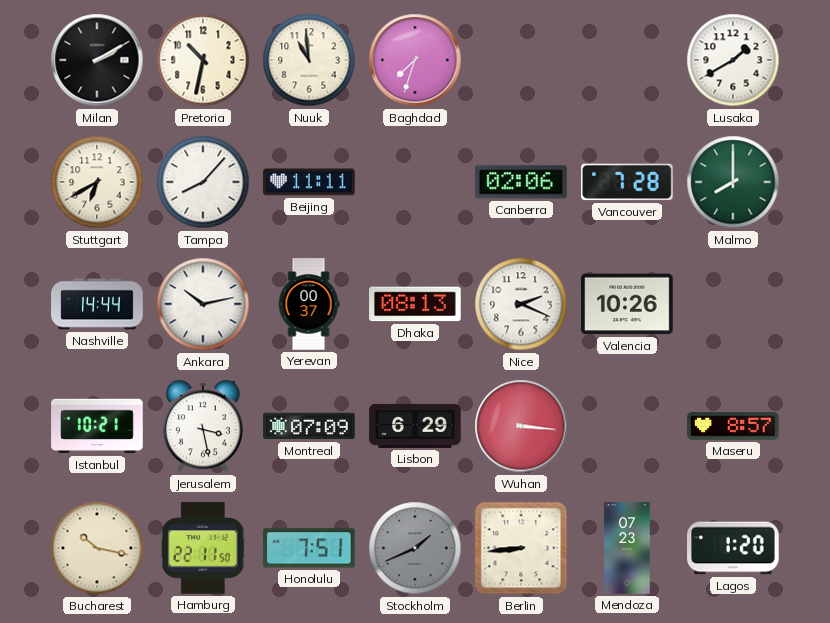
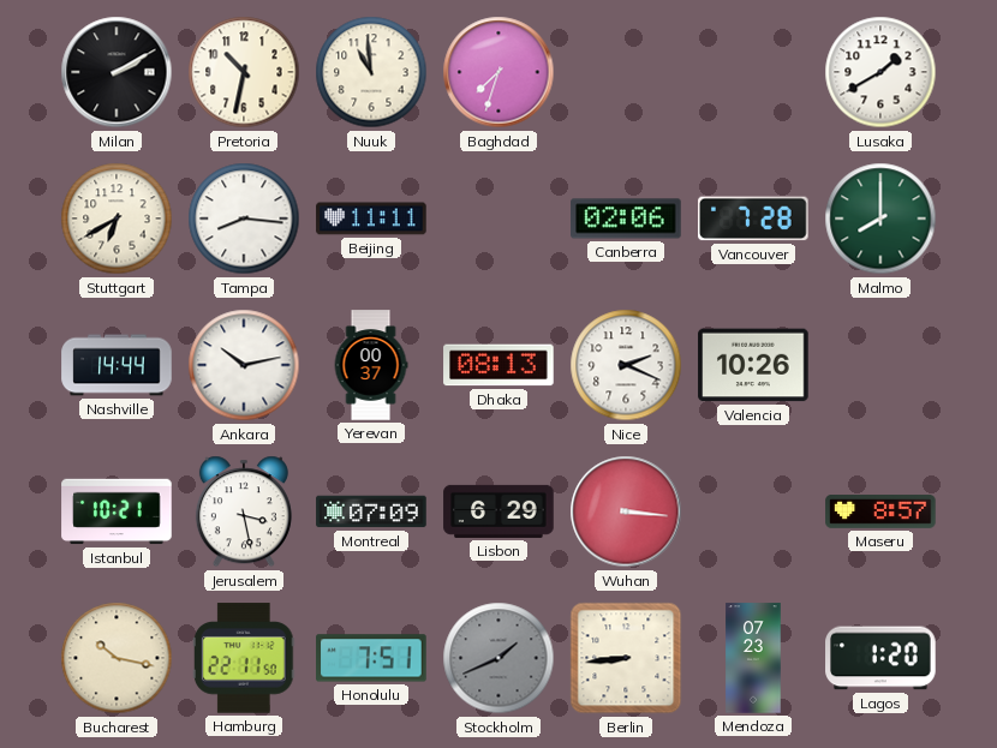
Tampa: 8:07 -> 8:16 (244, 219)
